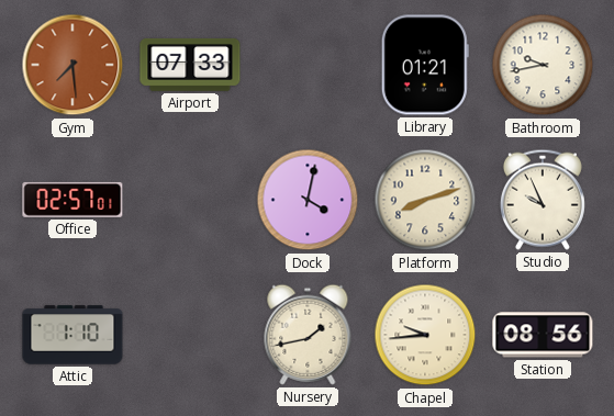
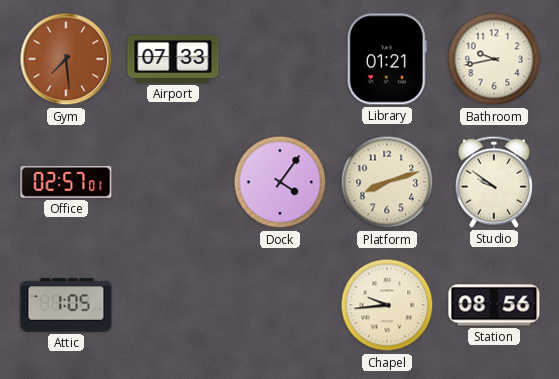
Dock: 4:02 -> 4:06 (280, 182)
Studio: 9:56 -> 9:51 (494, 182)
Attic: 1:10 -> 1:05 (66, 305)
Nursery: 1:43 -> none (308, 335)
